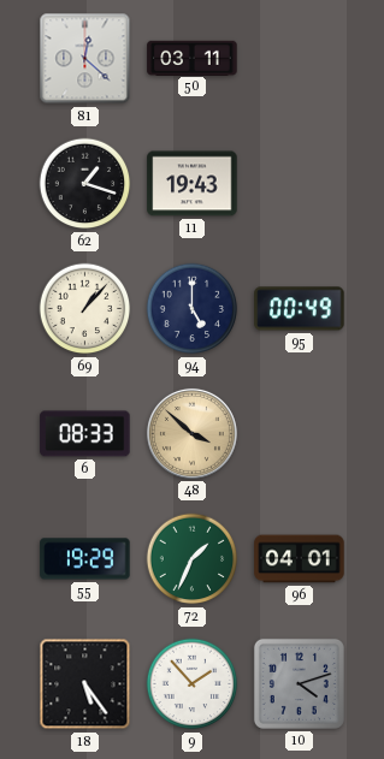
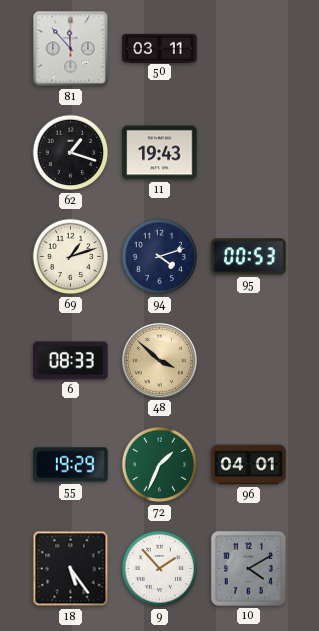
81: 12:22 -> 11:53 (71, 49)
69: 1:07 -> 1:12 (71, 257)
94: 5:00 -> 4:12 (160, 257)
95: 00:49 -> 00:53 (249, 257)
10: 4:12 -> 4:10 (248, 568)
